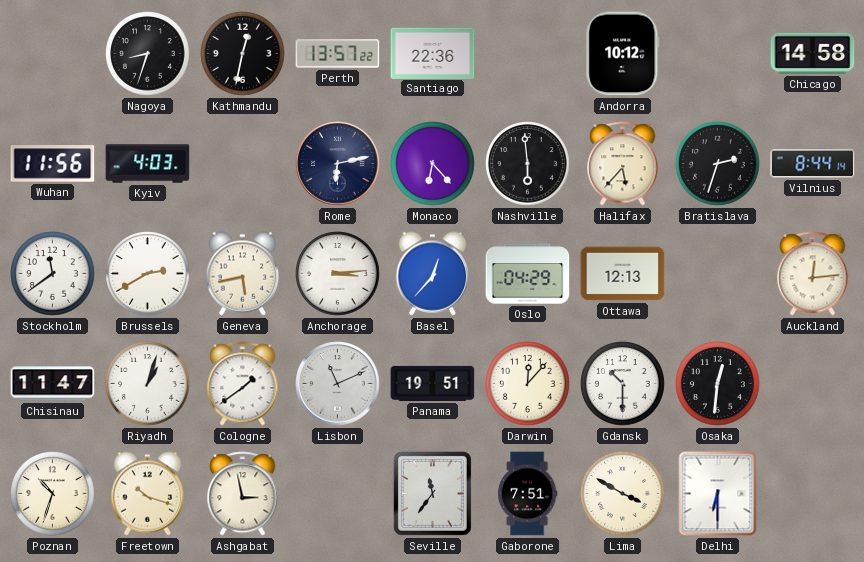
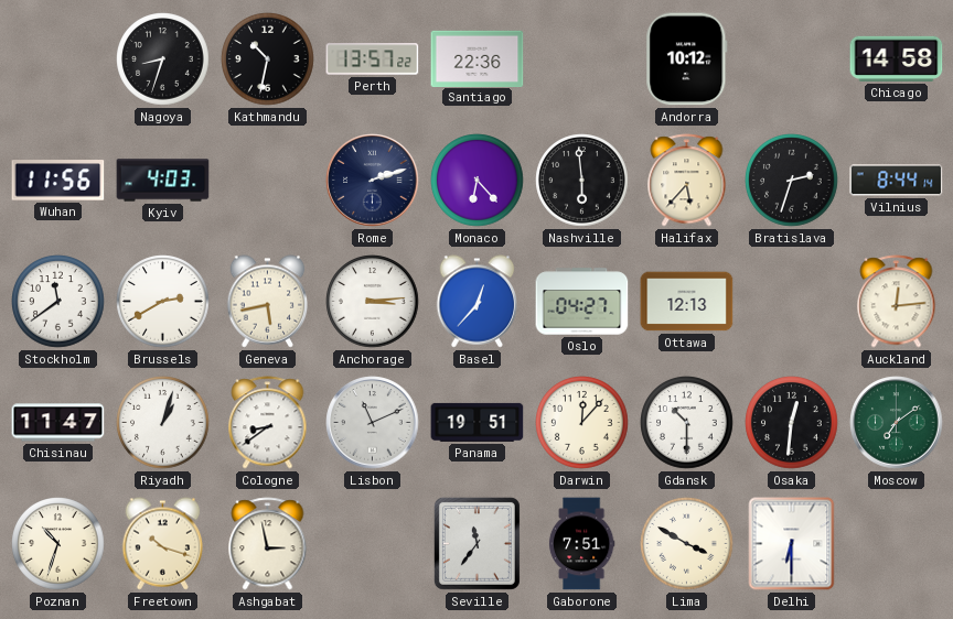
Kathmandu: 12:32 -> 10:32 (268, 59)
Rome: 6:13 -> 2:12 (373, 181)
Oslo: 04:29 -> 04:27 (582, 302)
Cologne: 1:39 -> 8:39 (268, 423)
Moscow: none -> 7:09 (897, 423)
